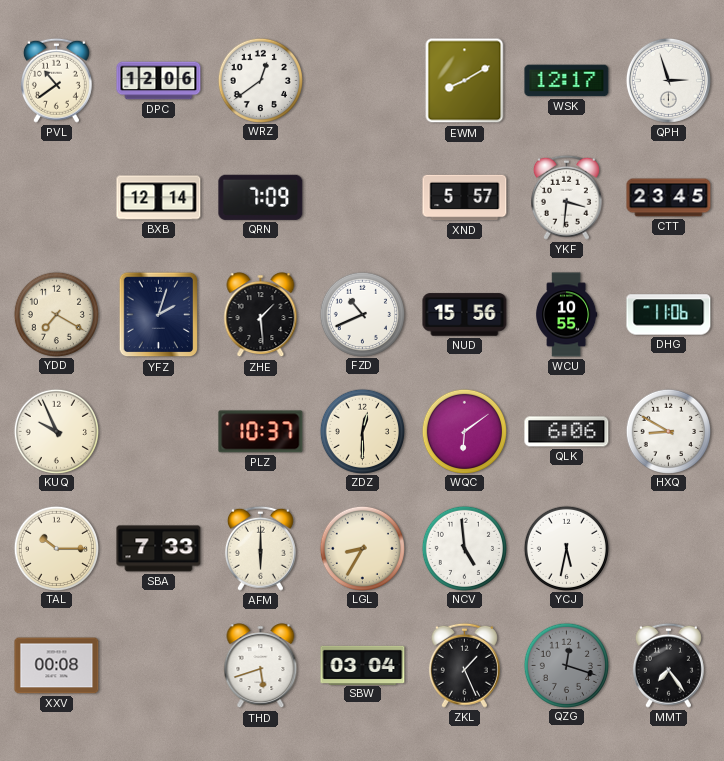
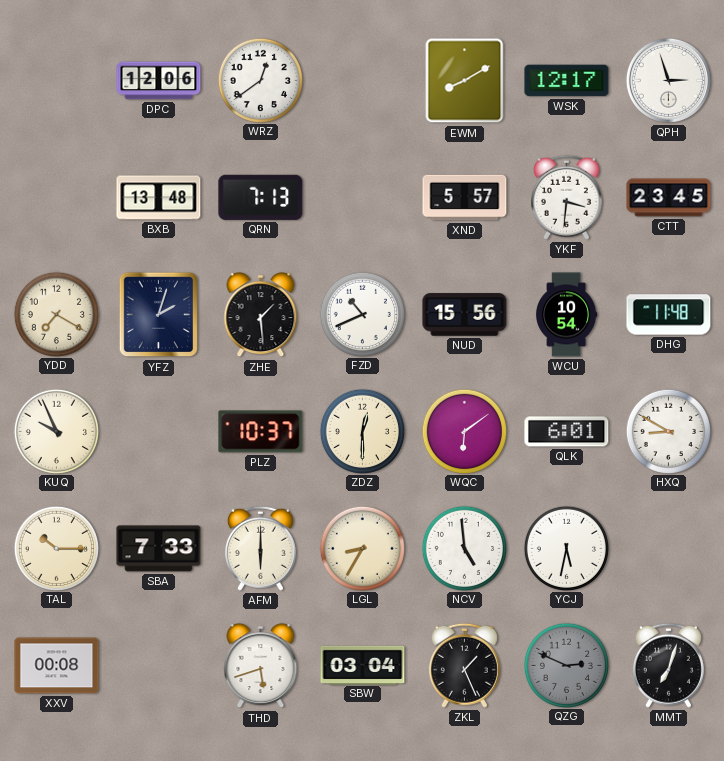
PVL: 10:39 -> none (56, 80)
BXB: 12:14 -> 13:48 (159, 198)
QRN: 7:09 -> 7:13 (261, 197)
WCU: 10:55 -> 10:54 (566, 315)
DHG: 11:06 -> 11:48 (669, 315)
QLK: 6:06 -> 6:01 (567, 432)
QZG: 12:18 -> 2:49 (566, 665)
MMT: 7:24 -> 7:03 (668, 665)
